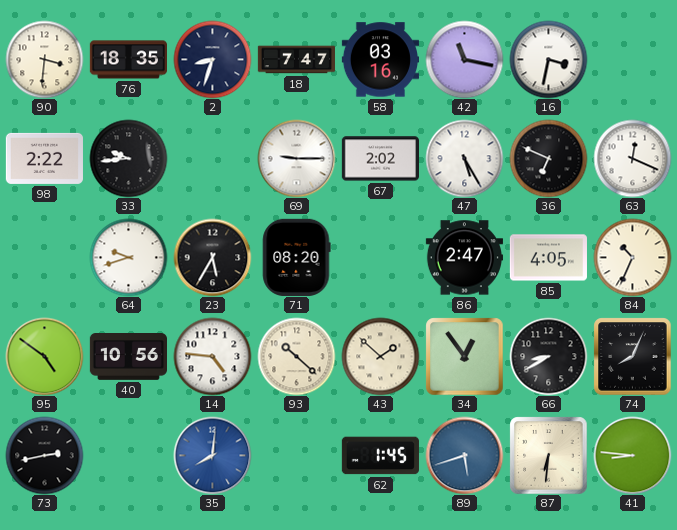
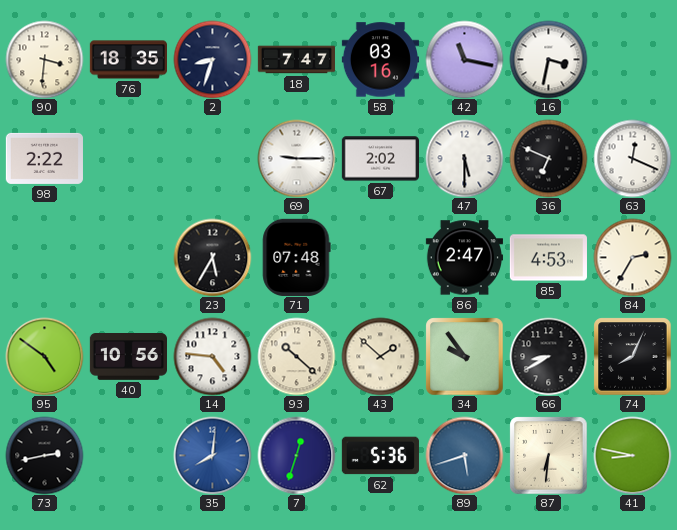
33: 9:44 -> none (128, 158)
47: 5:25 -> 5:30 (464, 158)
64: 9:42 -> none (128, 257)
71: 08:20 -> 07:48 (297, 257)
85: 4:05 -> 4:53 (548, 258)
84: 10:34 -> 2:35 (632, 257)
34: 12:54 -> 9:54 (464, 356)
7: none -> 12:33 (296, 455)
62: 1:45 -> 5:36 (380, 456)
41: 8:46 -> 8:47 (632, 455)
